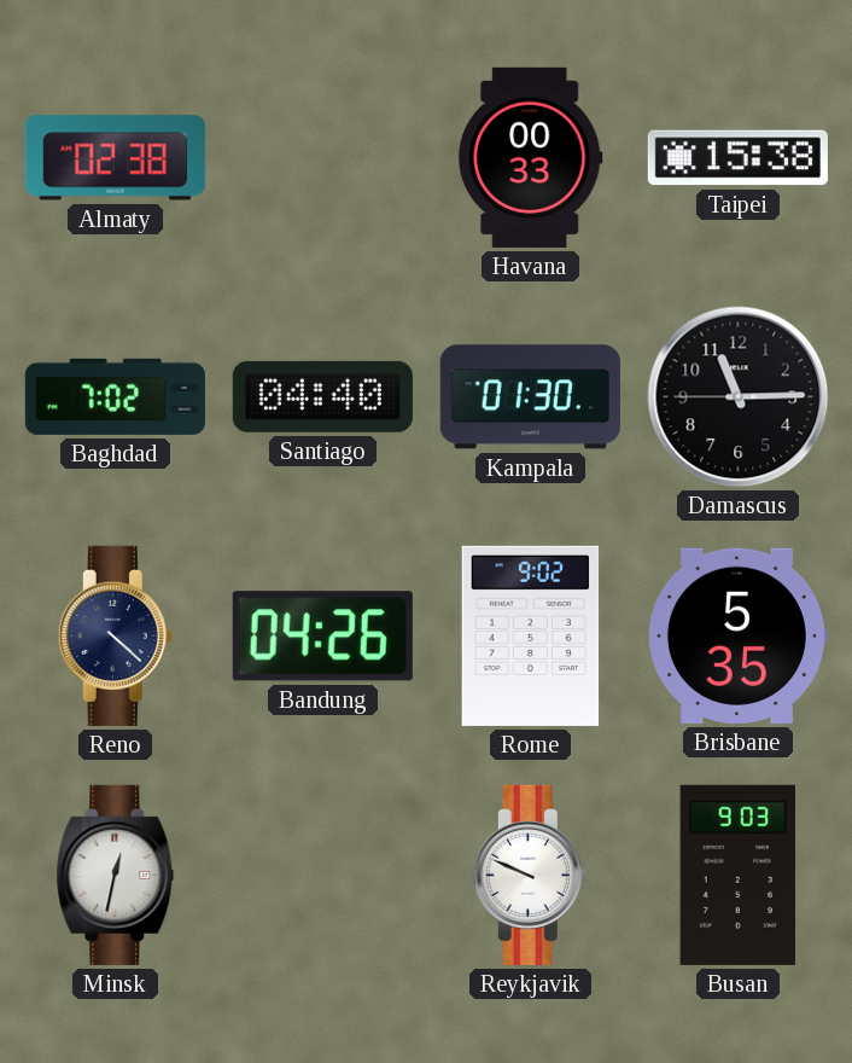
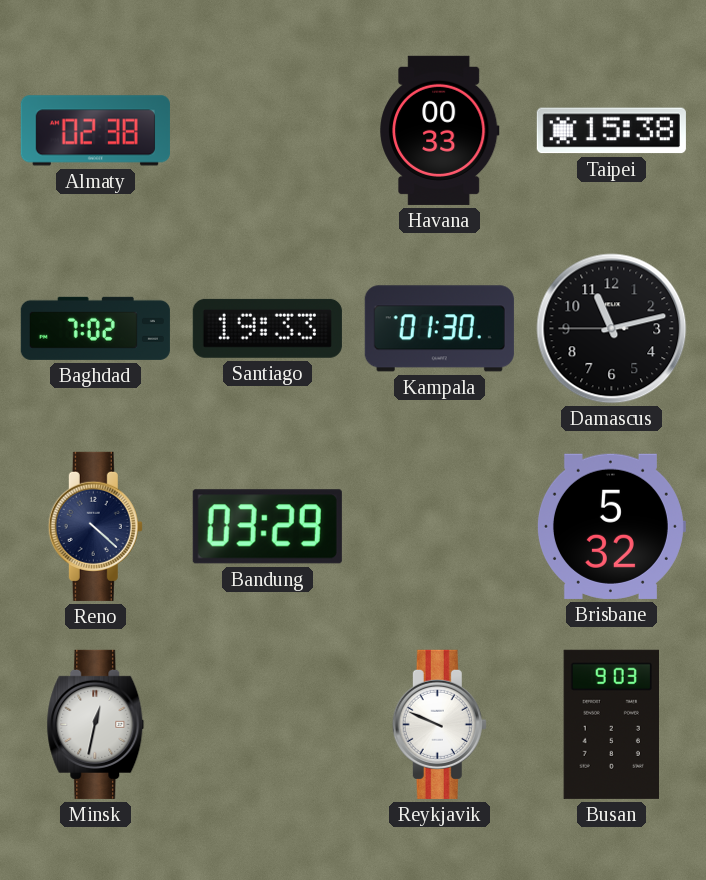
Santiago: 04:40 -> 19:33 (267, 328)
Damascus: 11:14 -> 11:12 (612, 329)
Bandung: 04:26 -> 03:29 (267, 527)
Rome: 9:02 -> none (531, 635)
Brisbane: 5:35 -> 5:32 (611, 526)
